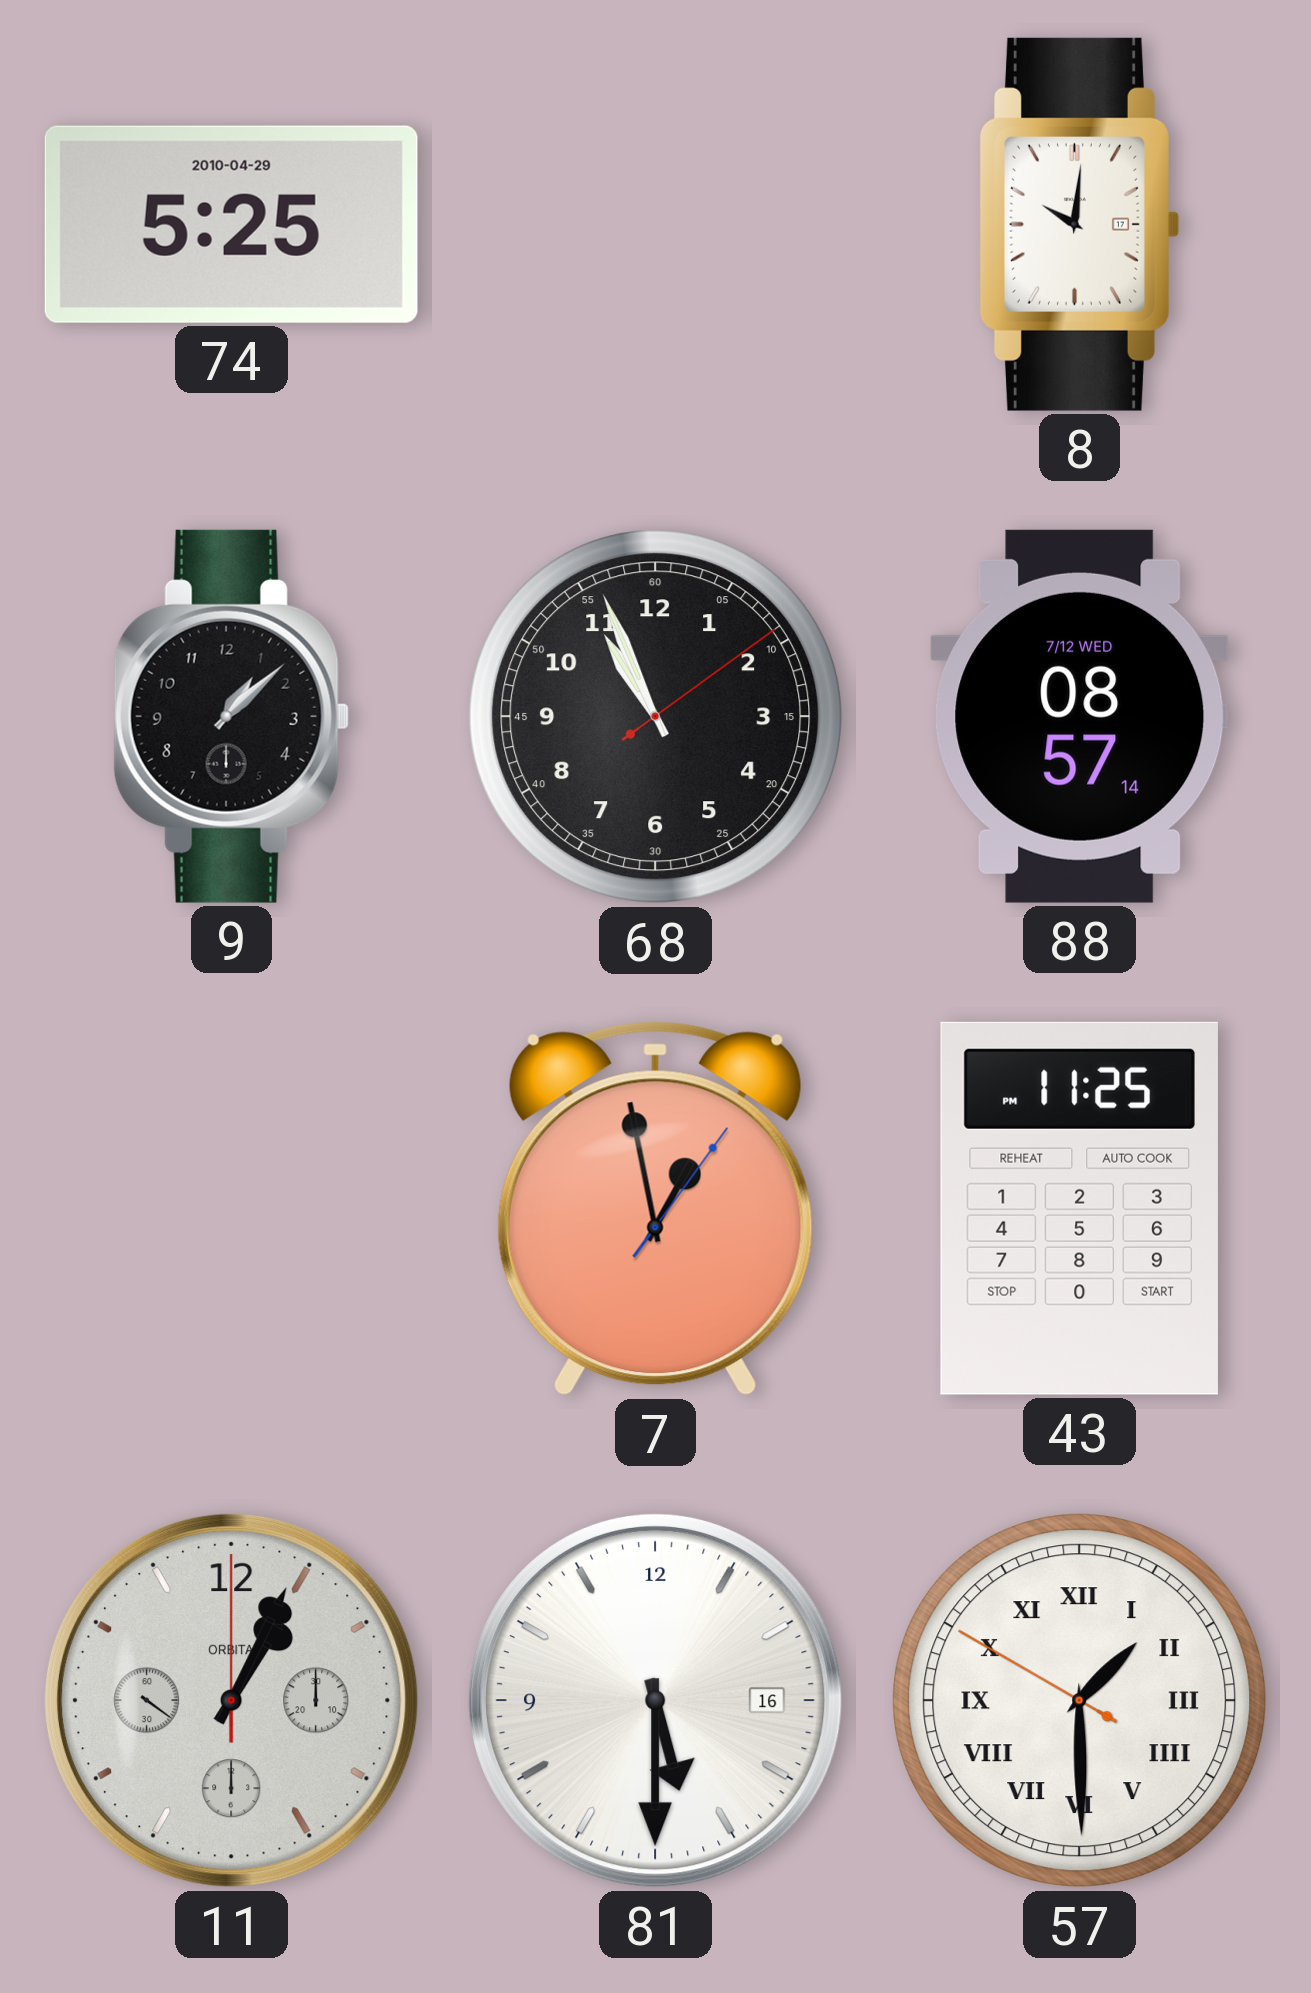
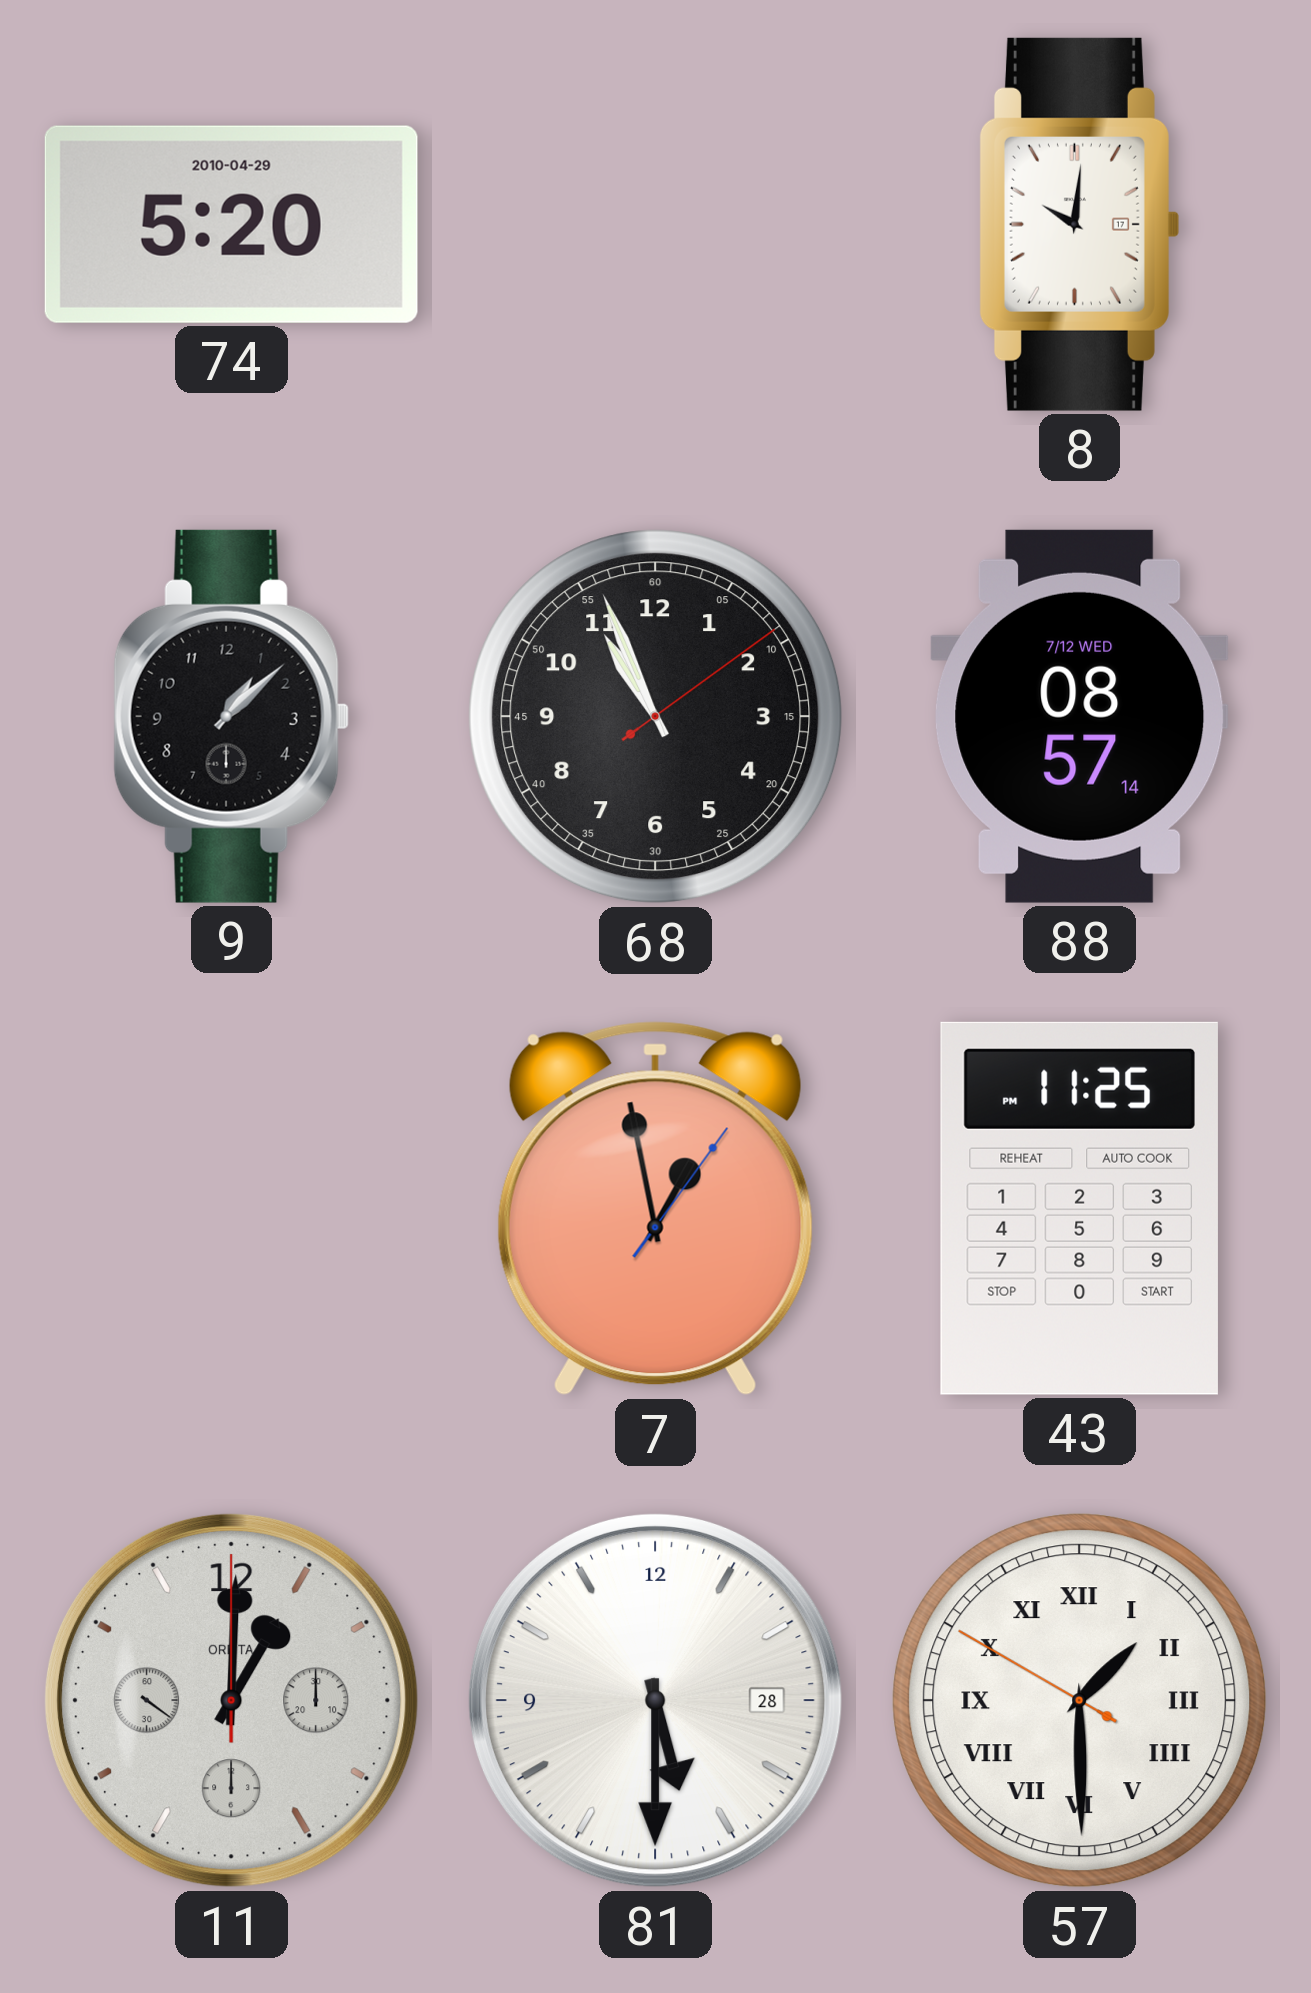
74: 5:25 -> 5:20 (231, 224)
11: 1:04 -> 1:00 (231, 1700)
81 date: 16 -> 28 (655, 1700)
